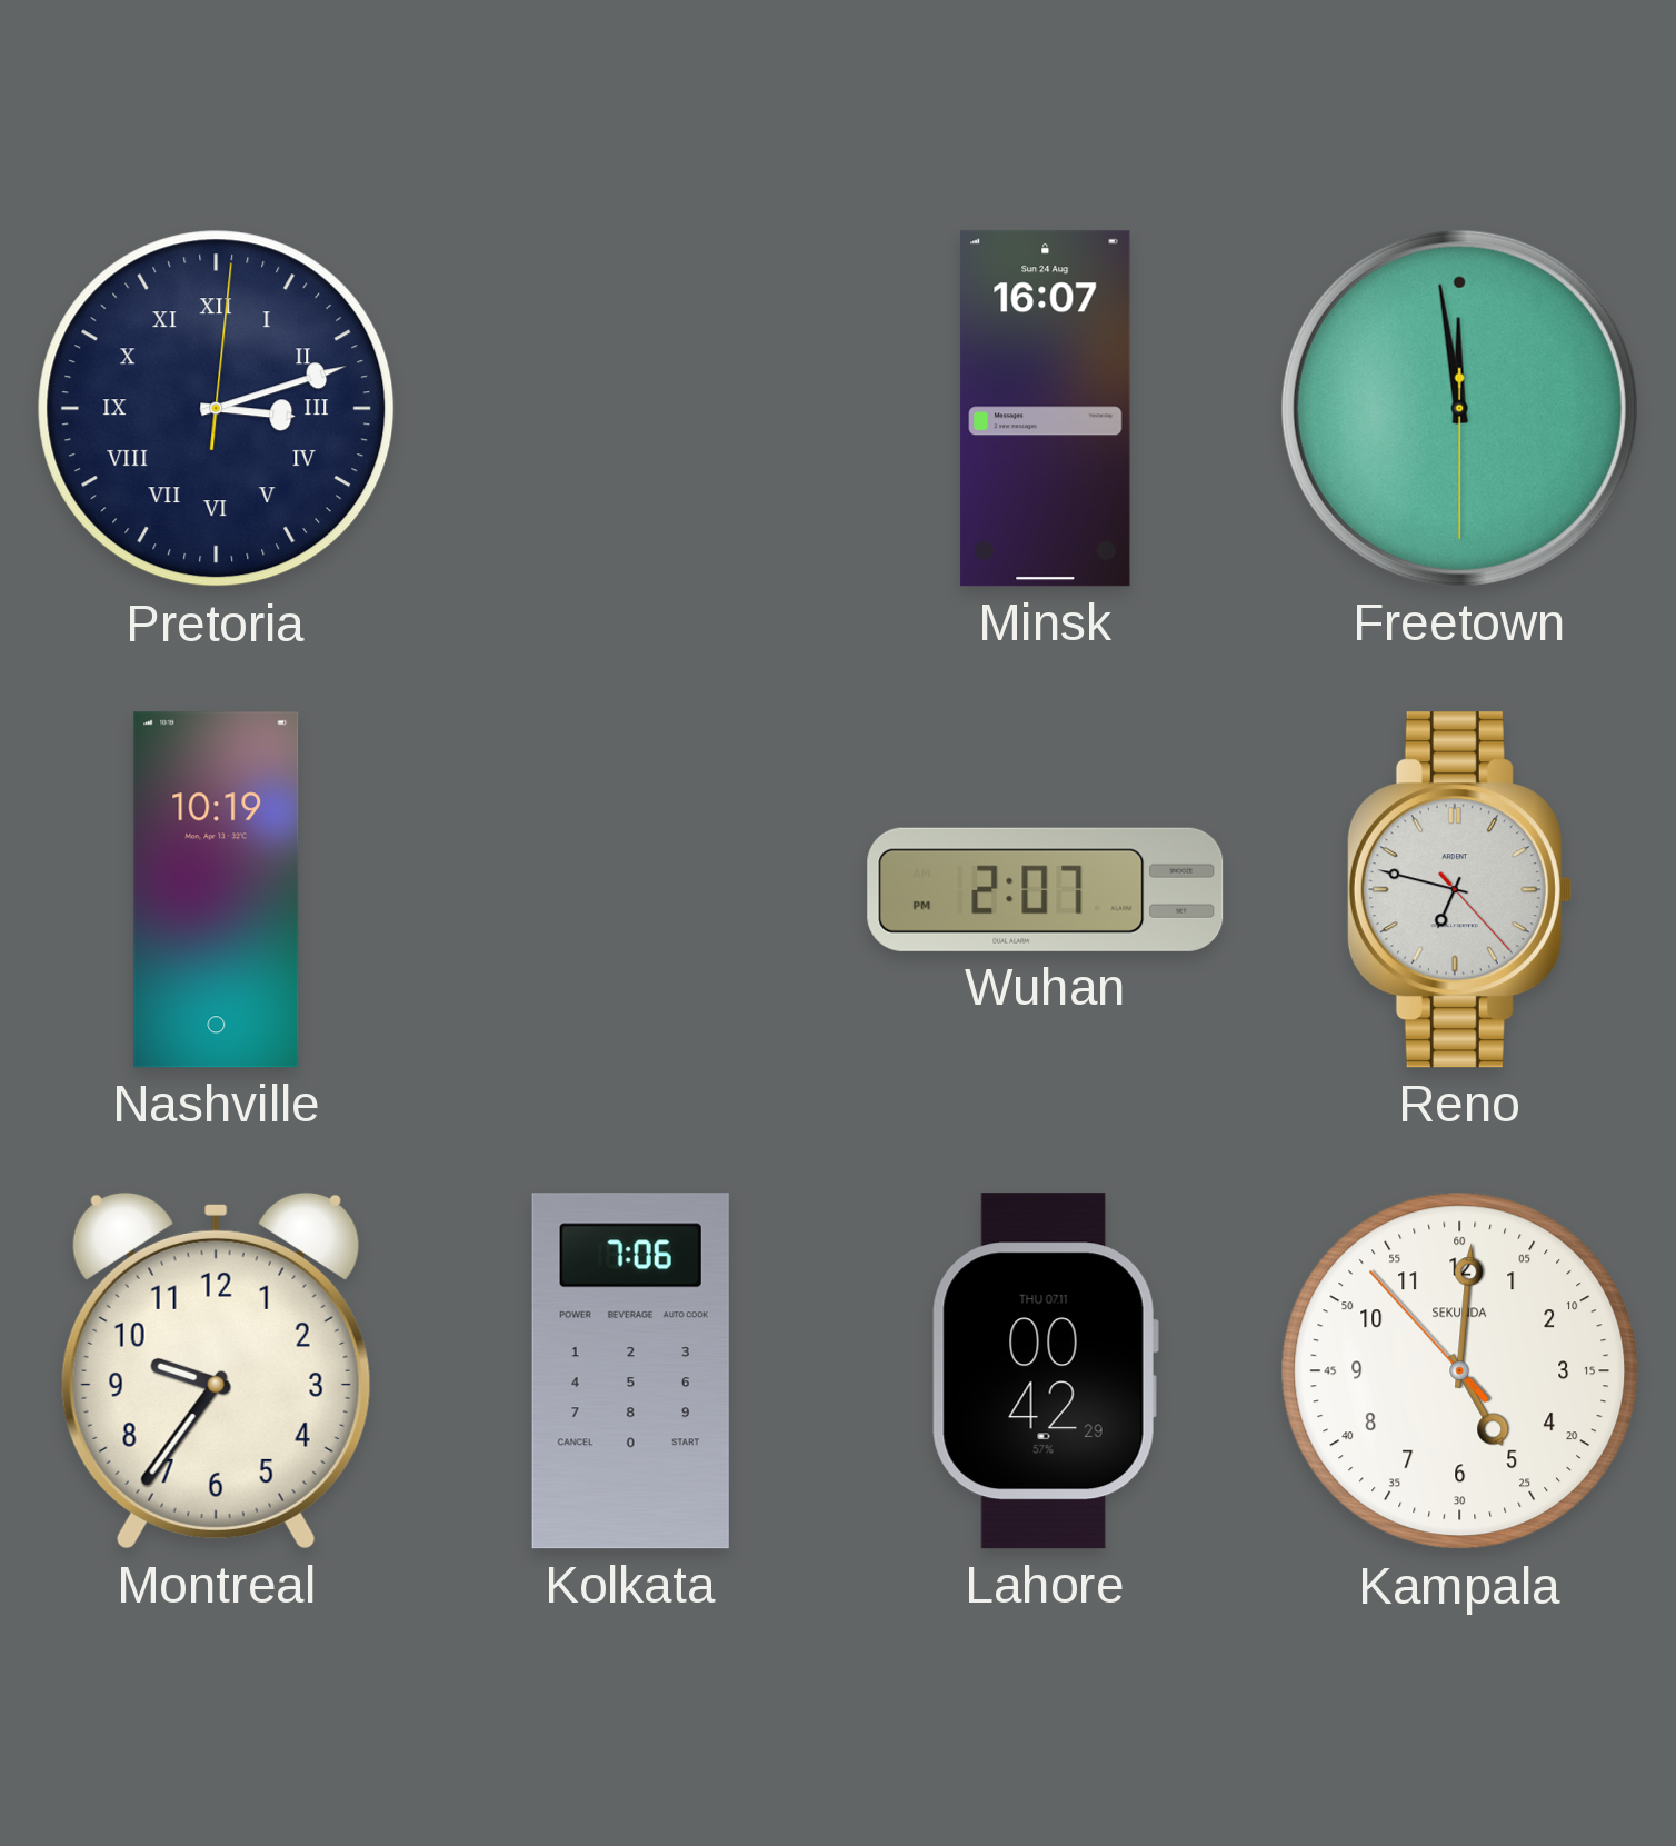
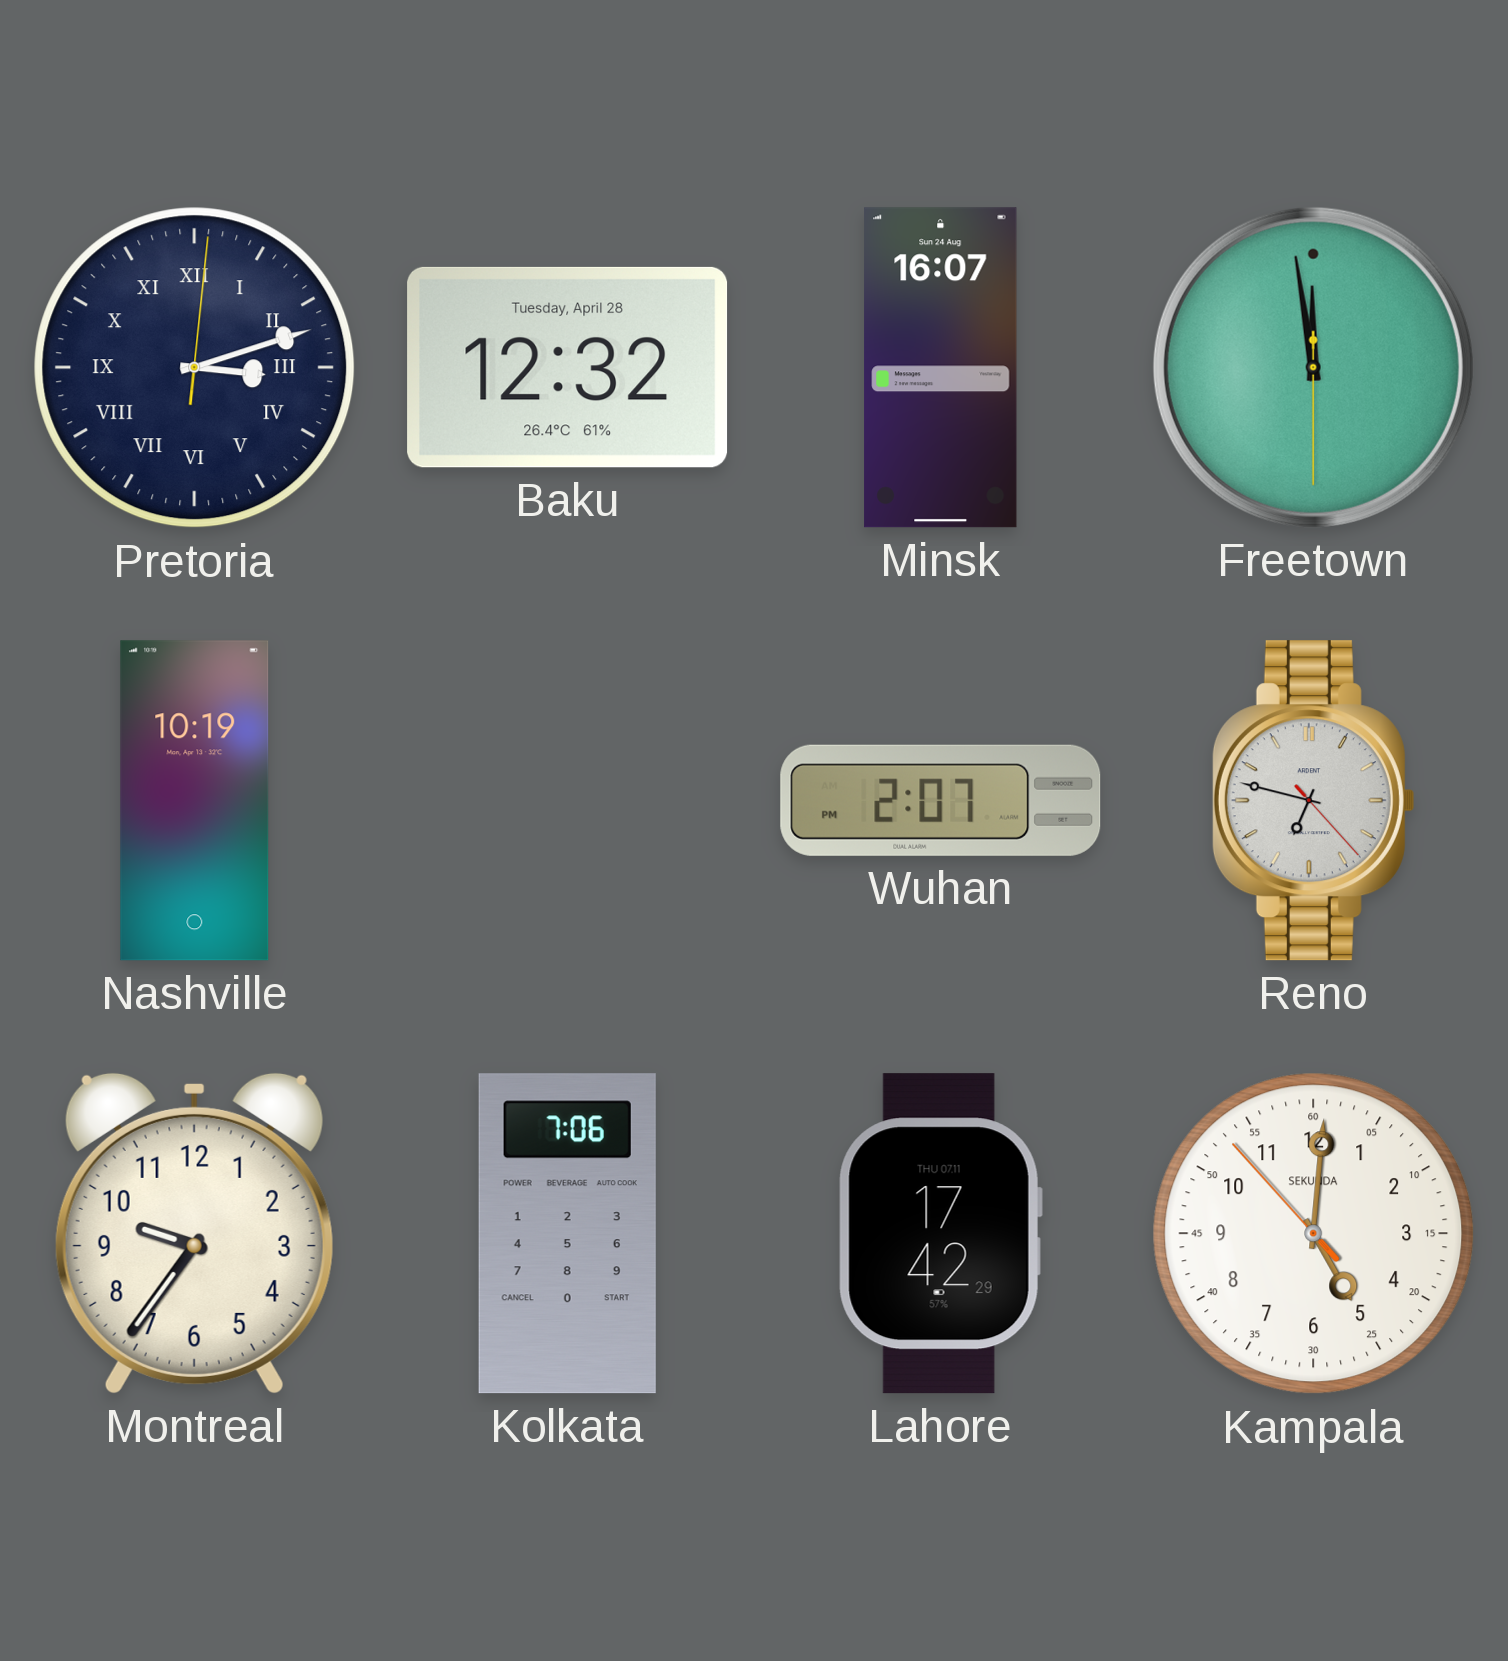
Baku: none -> 12:32 (568, 367)
Lahore: 00:42 -> 17:42 (940, 1234)
